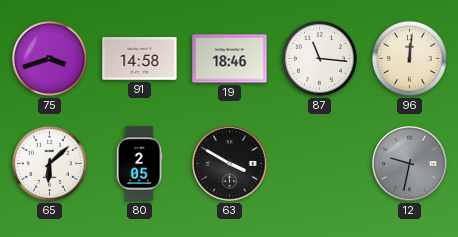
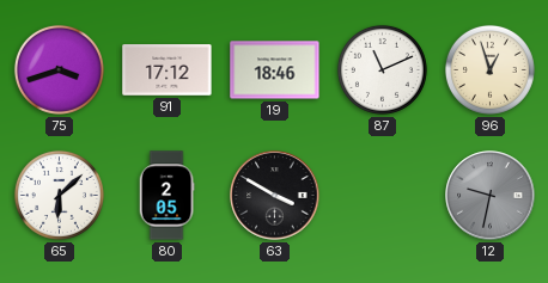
91: 14:58 -> 17:12 (168, 70)
87: 11:16 -> 11:11 (382, 69)
96: 12:01 -> 12:57 (489, 69)
